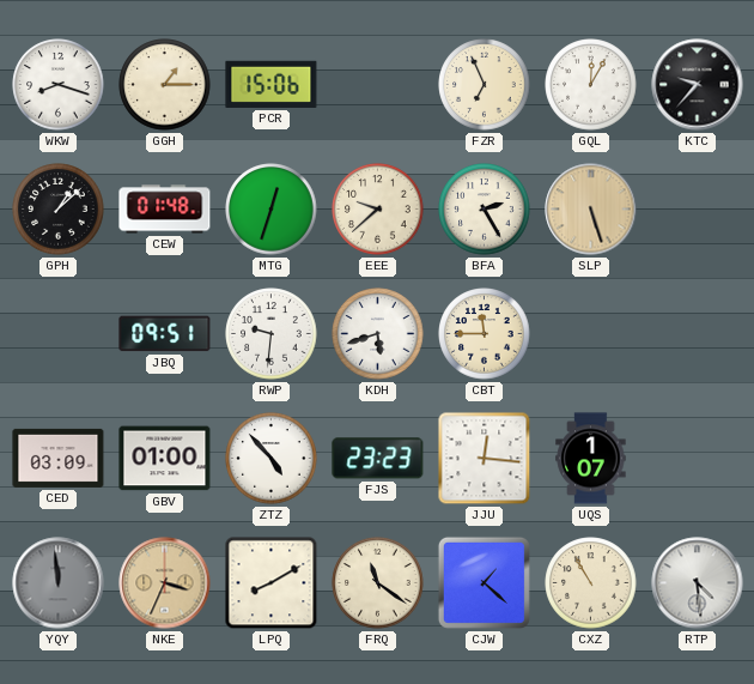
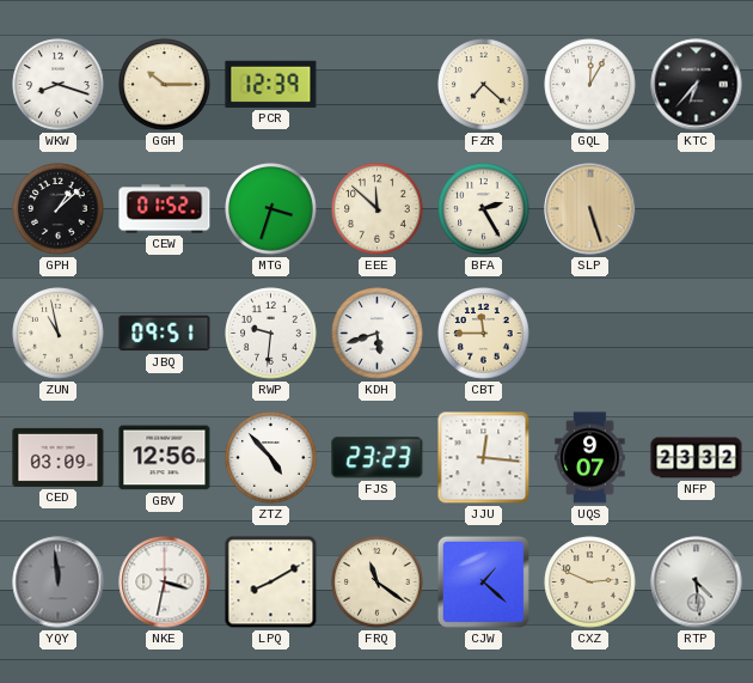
GGH: 1:15 -> 10:15 (165, 85)
PCR: 15:06 -> 12:39 (271, 84)
FZR: 6:56 -> 7:22 (484, 85)
KTC: 9:37 -> 6:37 (697, 85)
CEW: 01:48 -> 01:52 (165, 209)
MTG: 12:33 -> 3:33 (271, 209)
EEE: 9:38 -> 11:52 (378, 209)
ZUN: none -> 10:58 (59, 334)
GBV: 01:00 -> 12:56 (165, 458)
UQS: 1:07 -> 9:07 (590, 458)
NFP: none -> 23:32 (697, 458)
NKE: 3:34 -> 3:32 (165, 583)
NKE dial: champagne -> white (165, 583)
CXZ: 10:55 -> 2:49 (590, 583)
